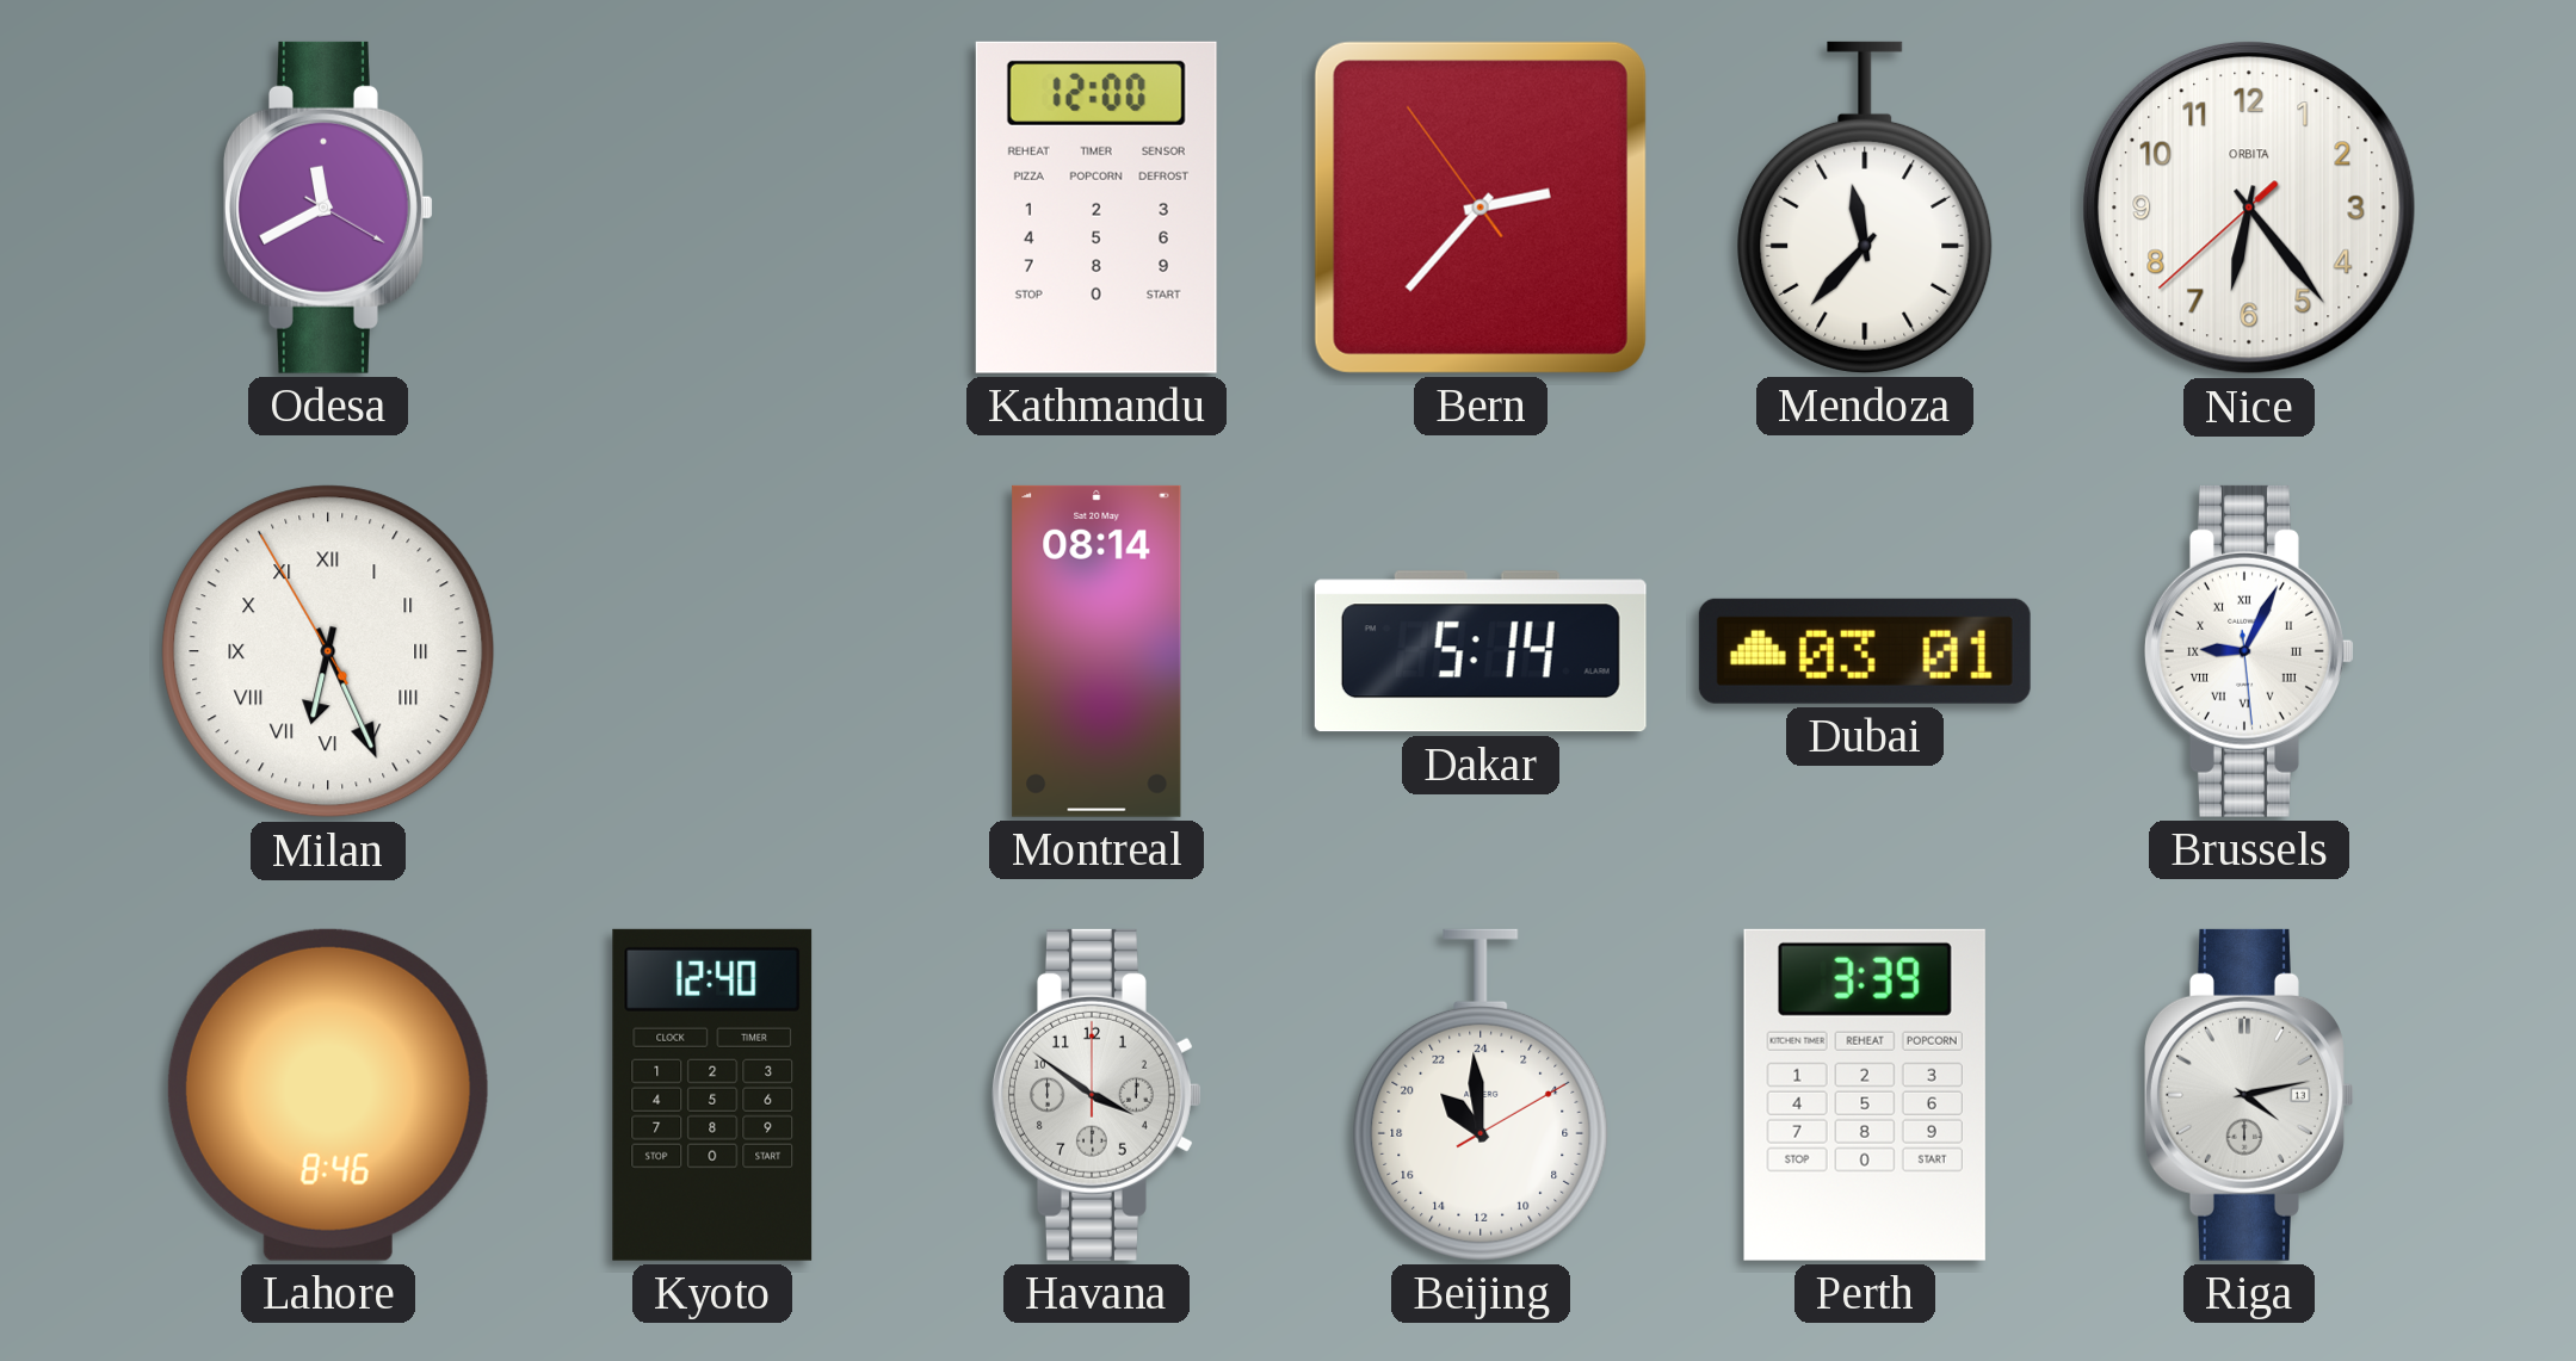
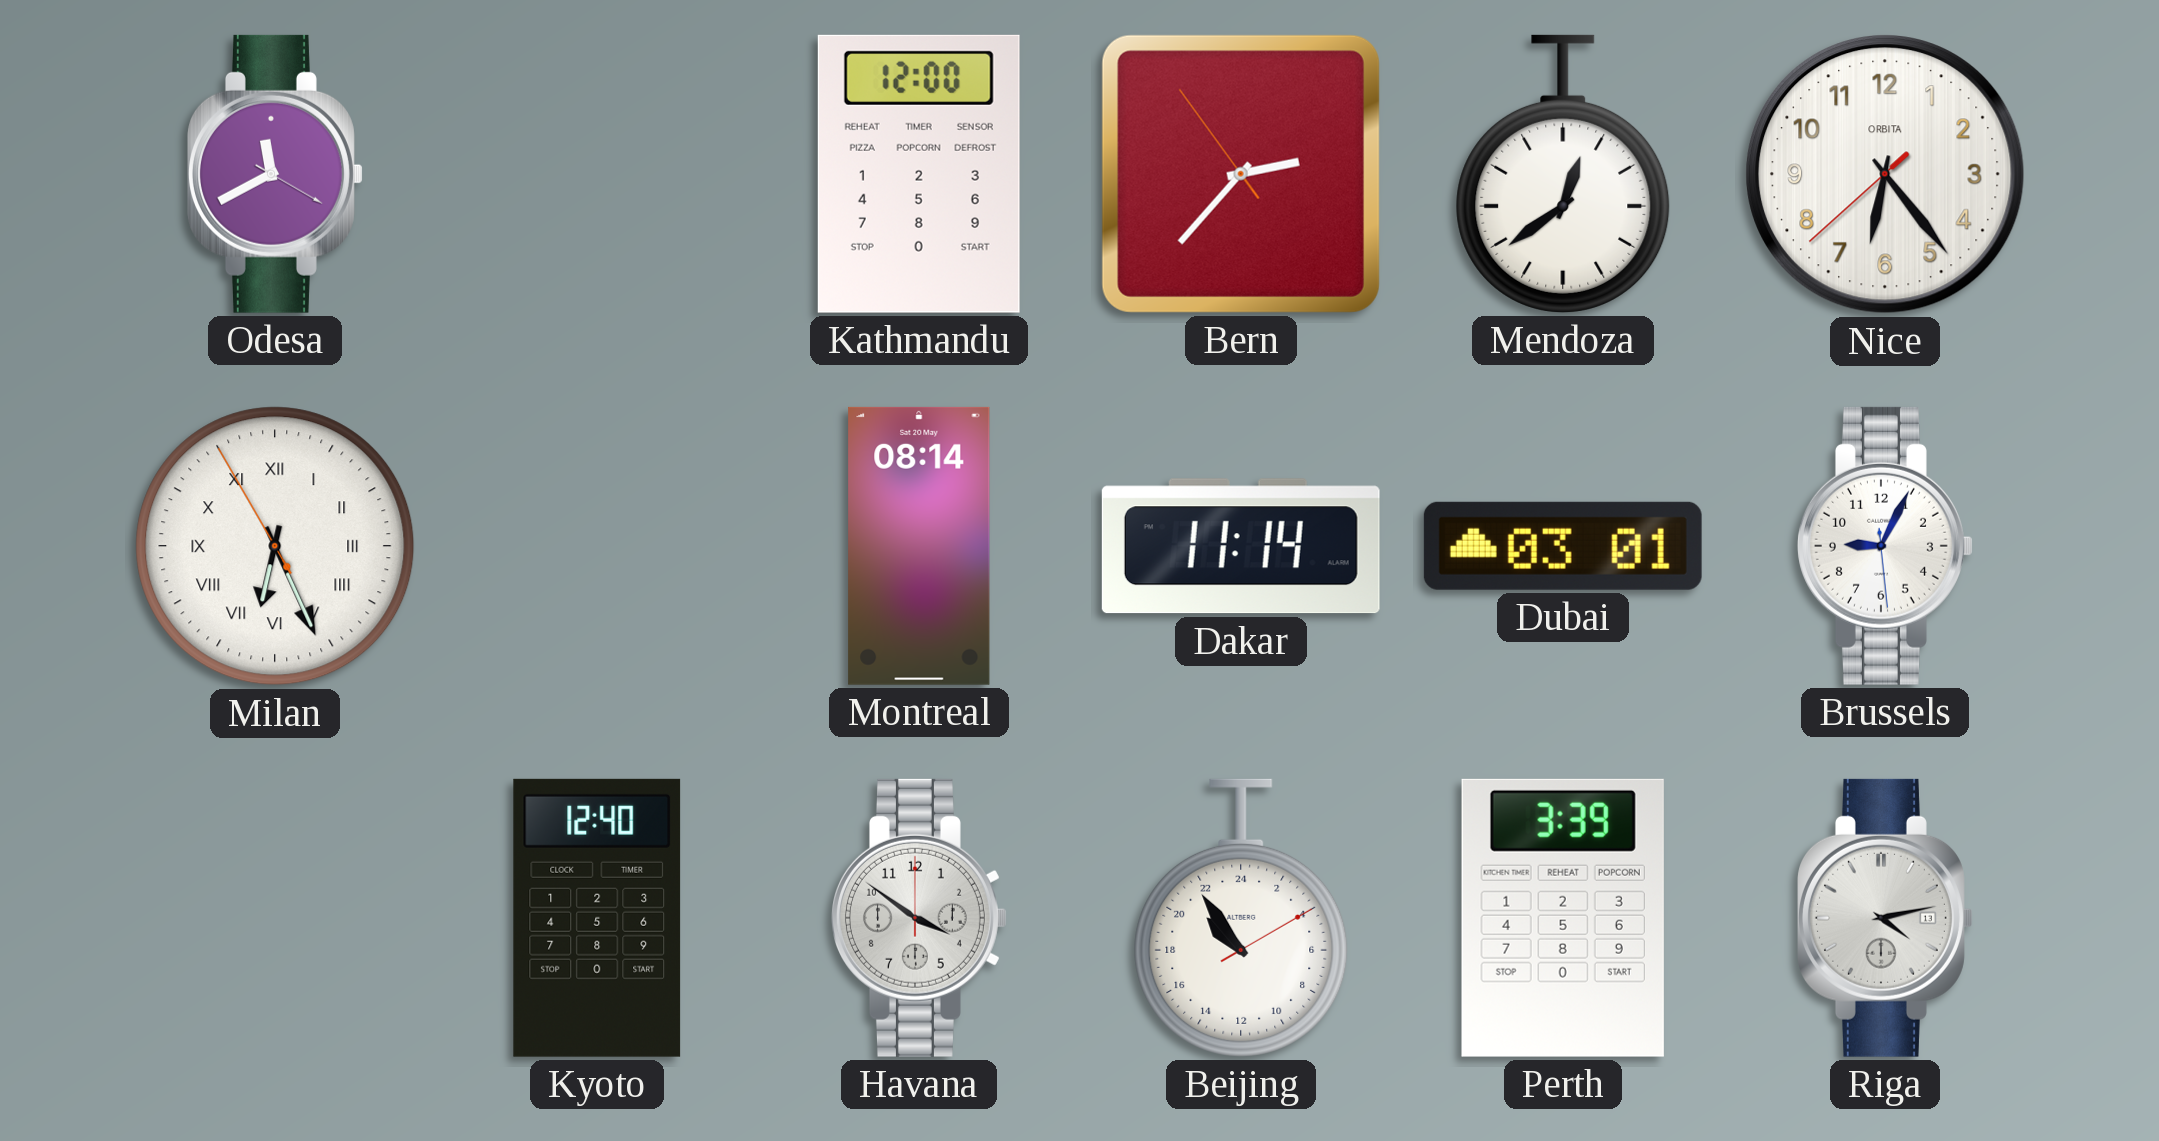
Mendoza: 11:37 -> 12:39 (1563, 174)
Dakar: 5:14 -> 11:14 (1241, 546)
Brussels numerals: Roman -> Arabic (1886, 546)
Lahore: 8:46 -> none (328, 1095)
Beijing: 20:59 -> 20:54 (1241, 918)
